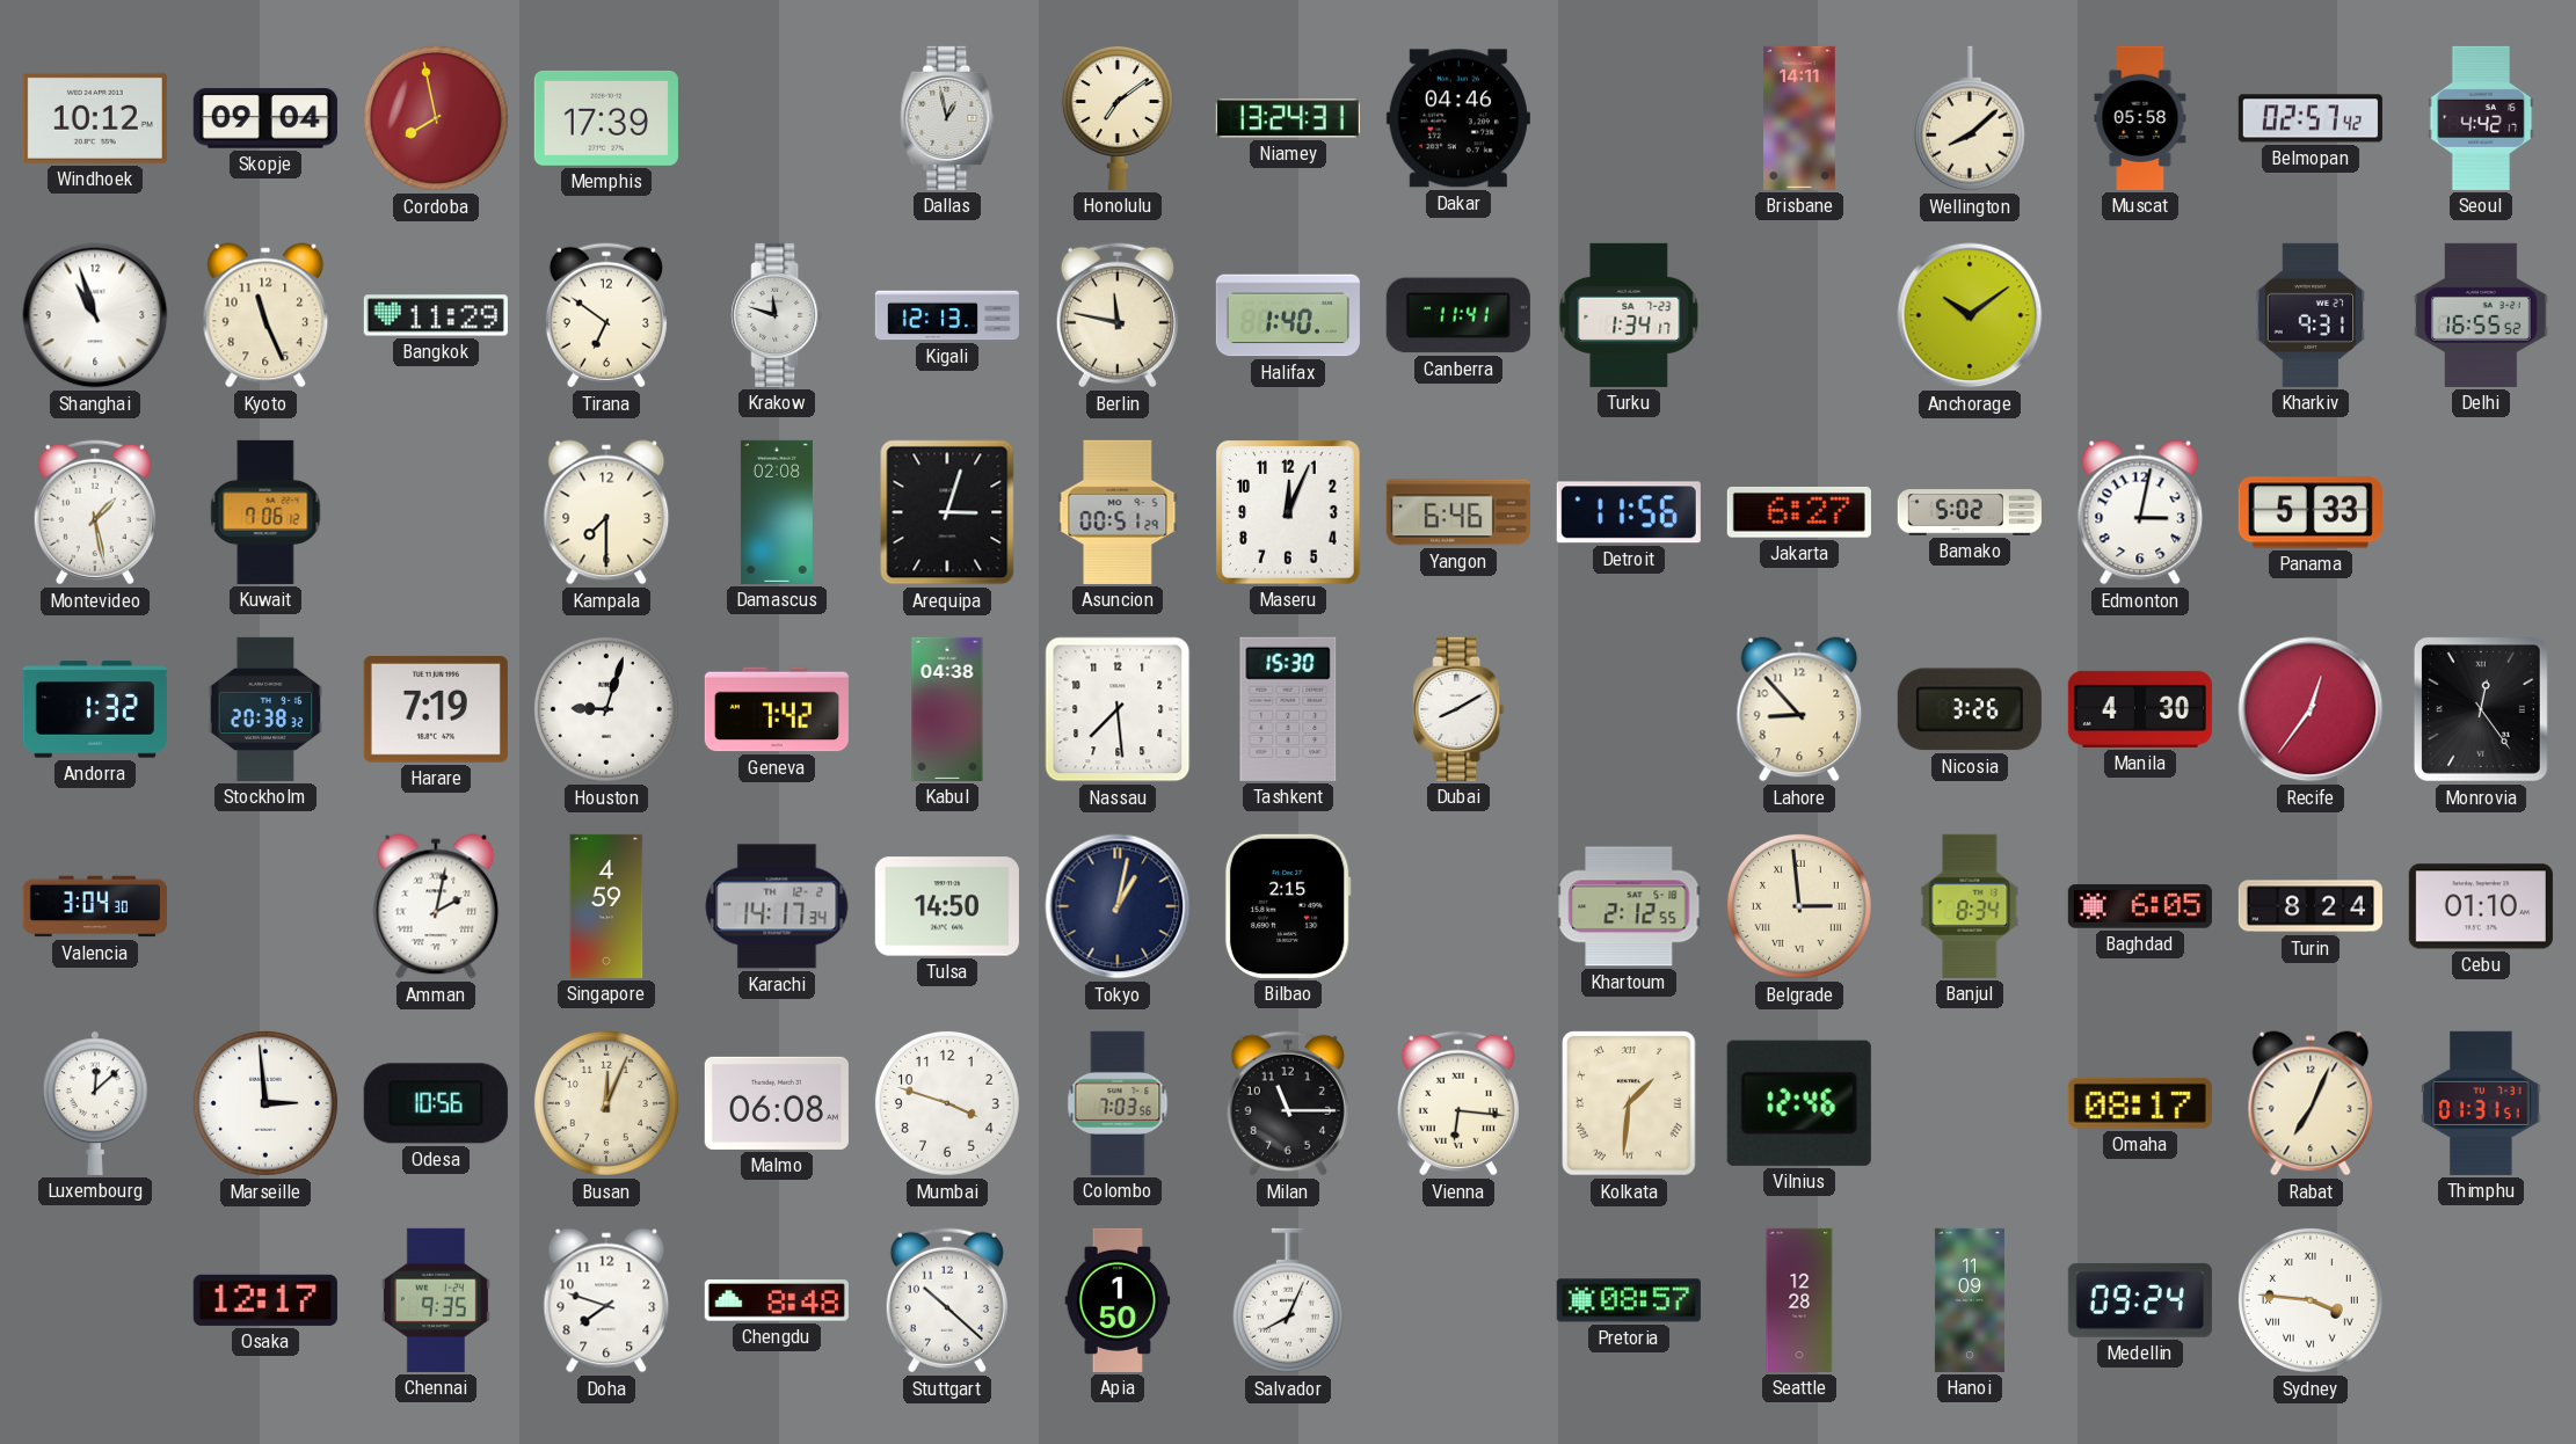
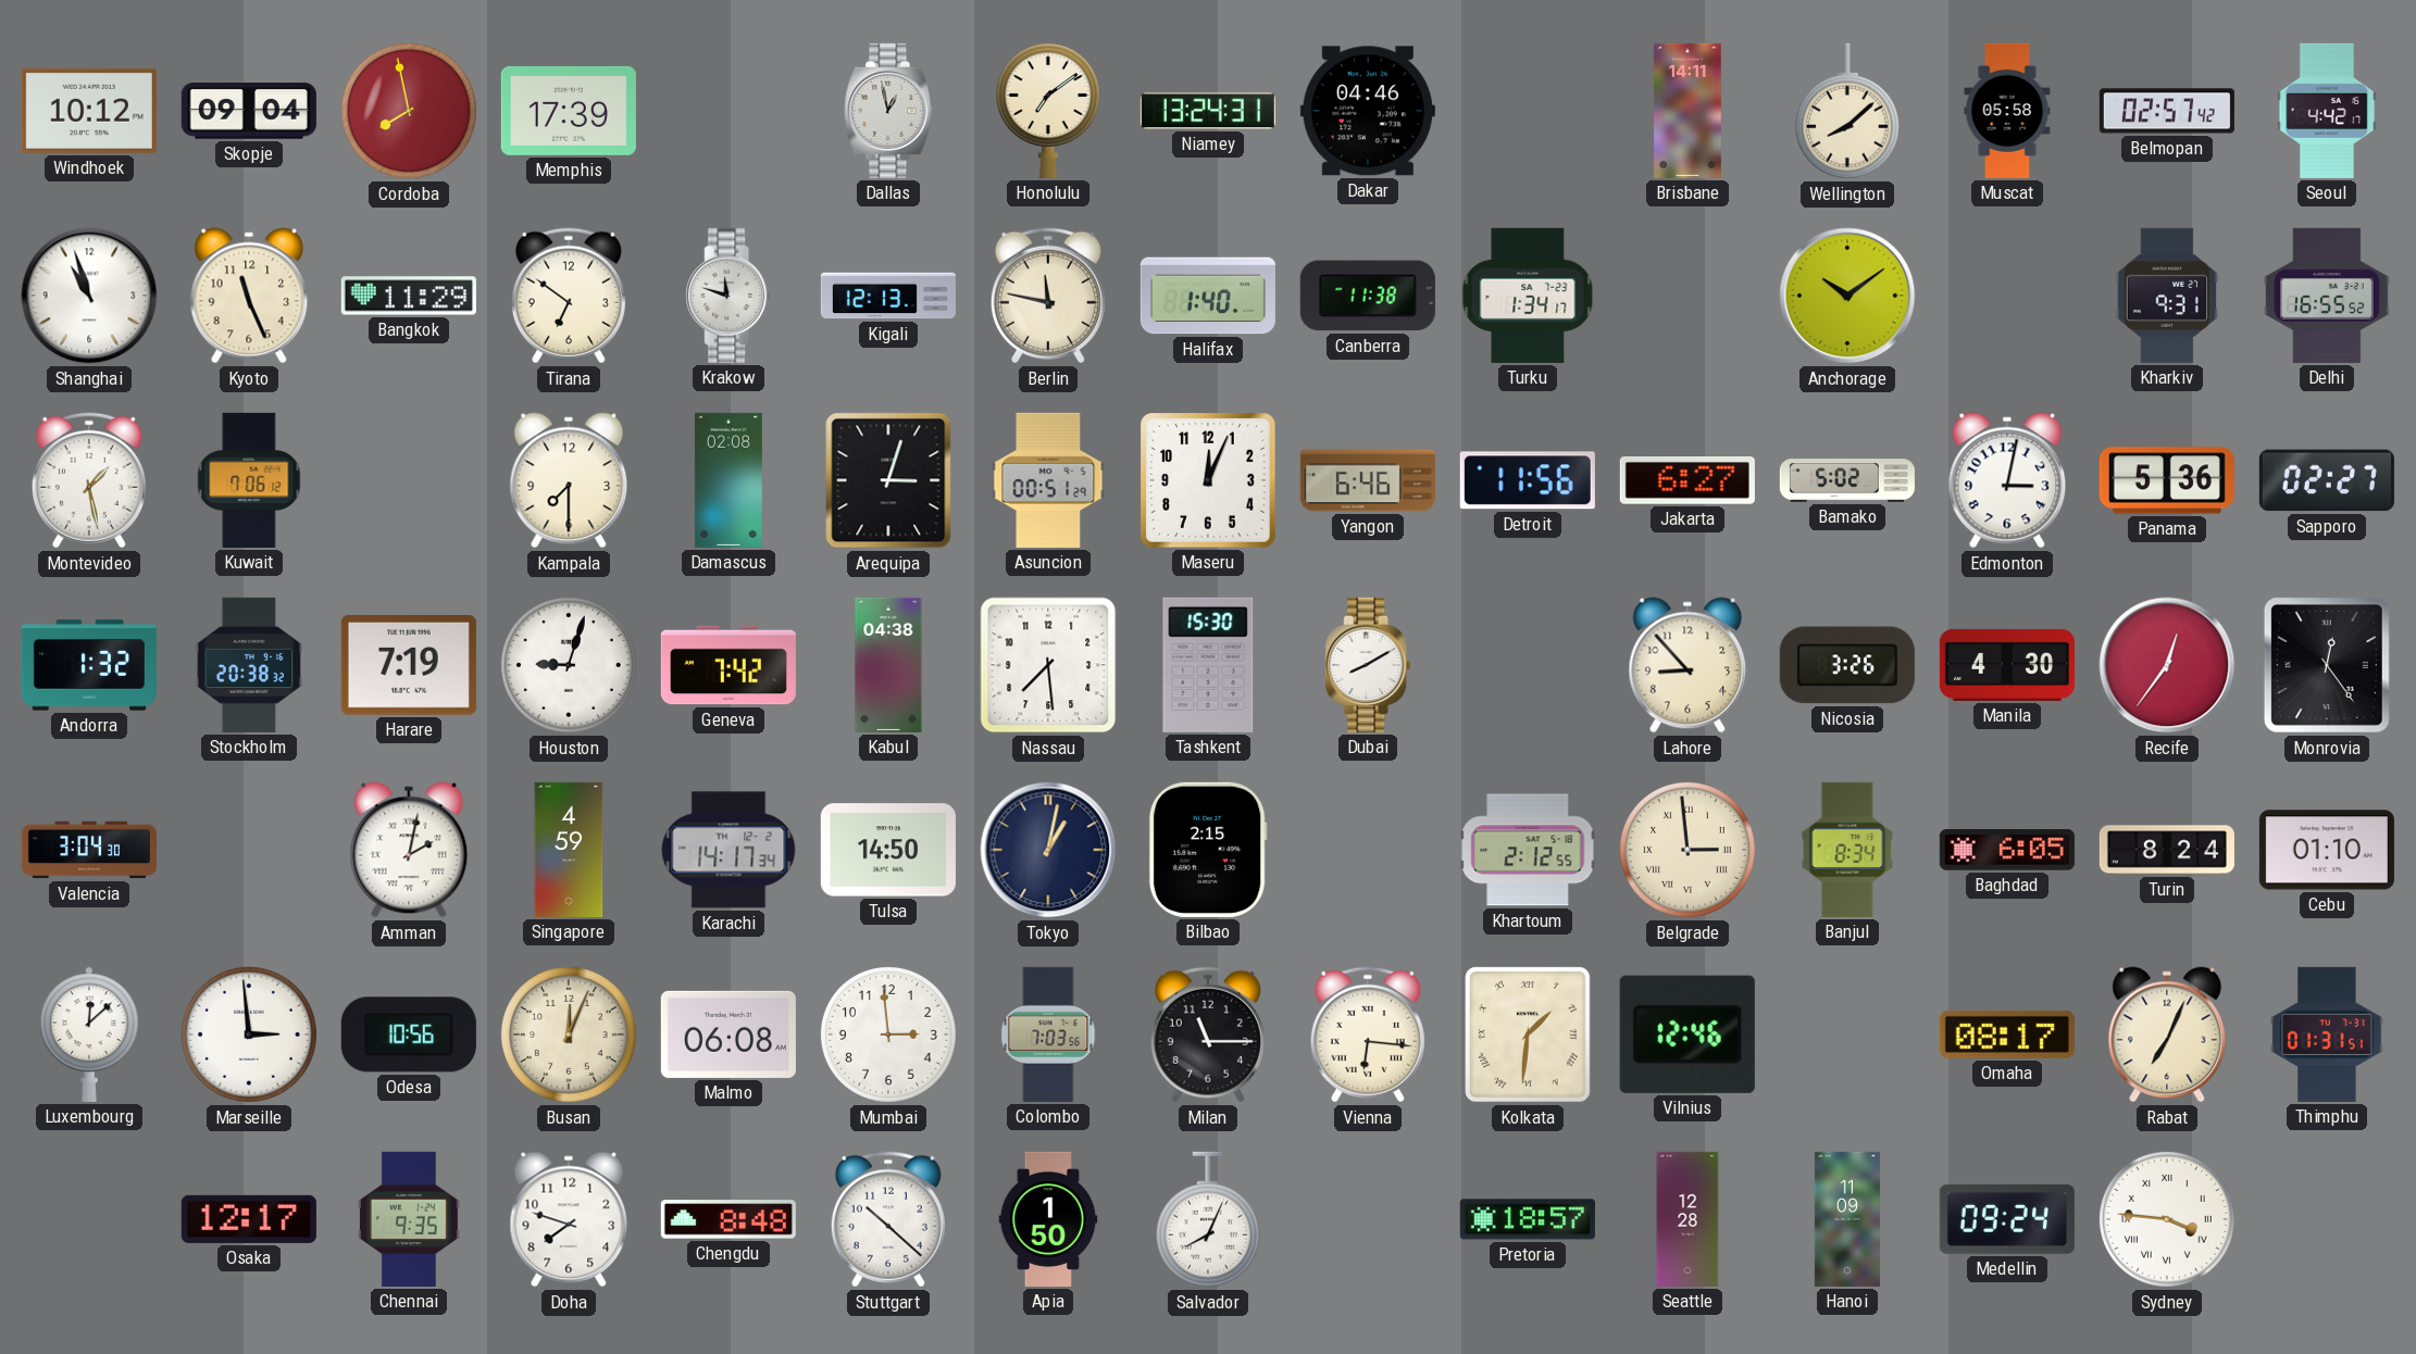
Canberra: 11:41 -> 11:38 (1368, 296)
Panama: 5:33 -> 5:36 (2167, 480)
Sapporo: none -> 02:27 (2327, 480)
Mumbai: 3:48 -> 2:59 (888, 1035)
Pretoria: 08:57 -> 18:57 (1528, 1219)
